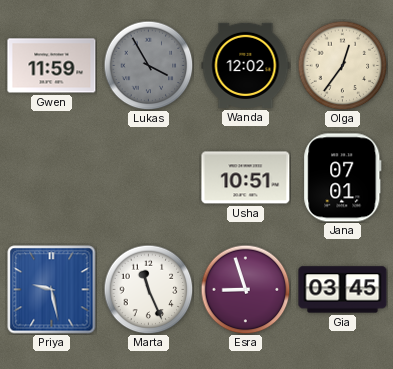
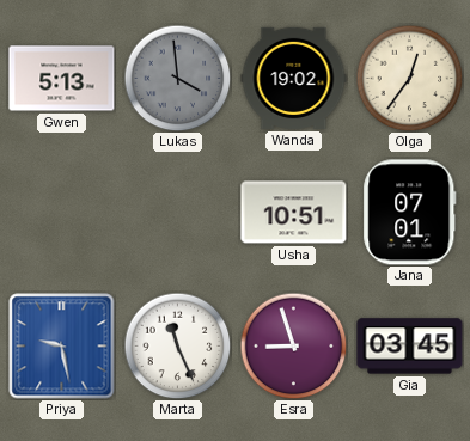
Gwen: 11:59 -> 5:13 (62, 79)
Lukas: 3:55 -> 3:59 (177, 78)
Wanda: 12:02 -> 19:02 (294, 78)
